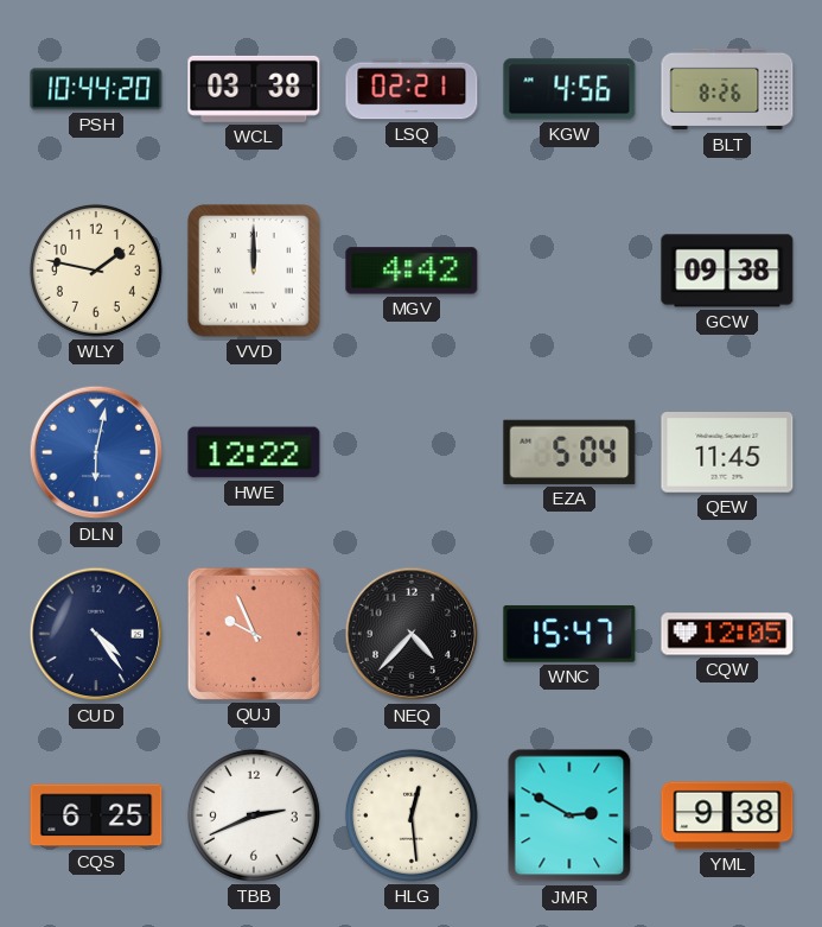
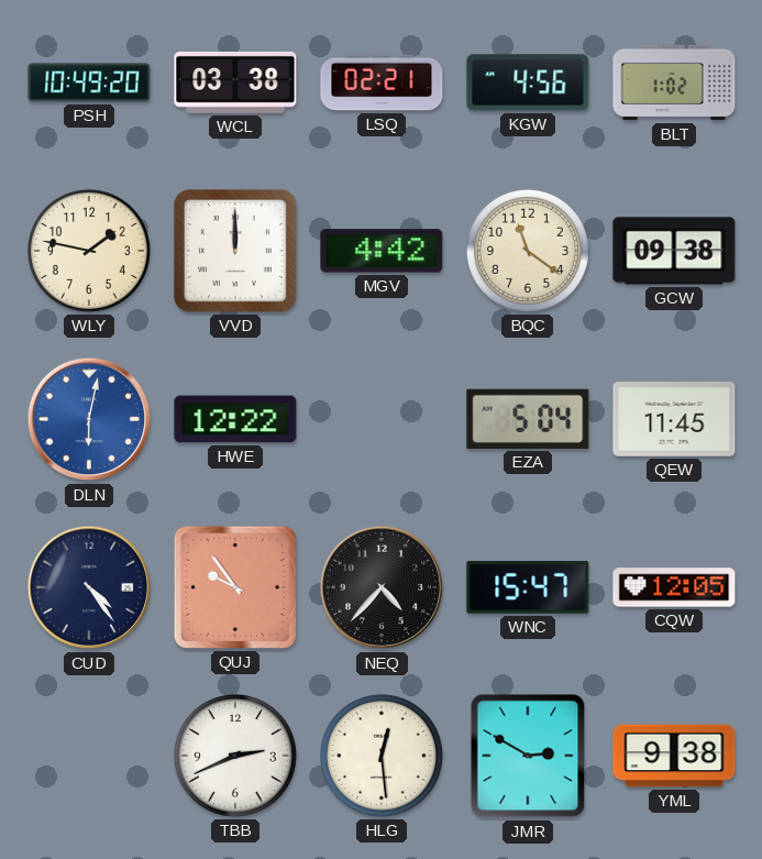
PSH: 10:44 -> 10:49 (89, 82)
BLT: 8:26 -> 1:02 (674, 82)
BQC: none -> 11:21 (528, 251)
QUJ: 9:56 -> 9:54 (235, 587)
CQS: 6:25 -> none (96, 815)
